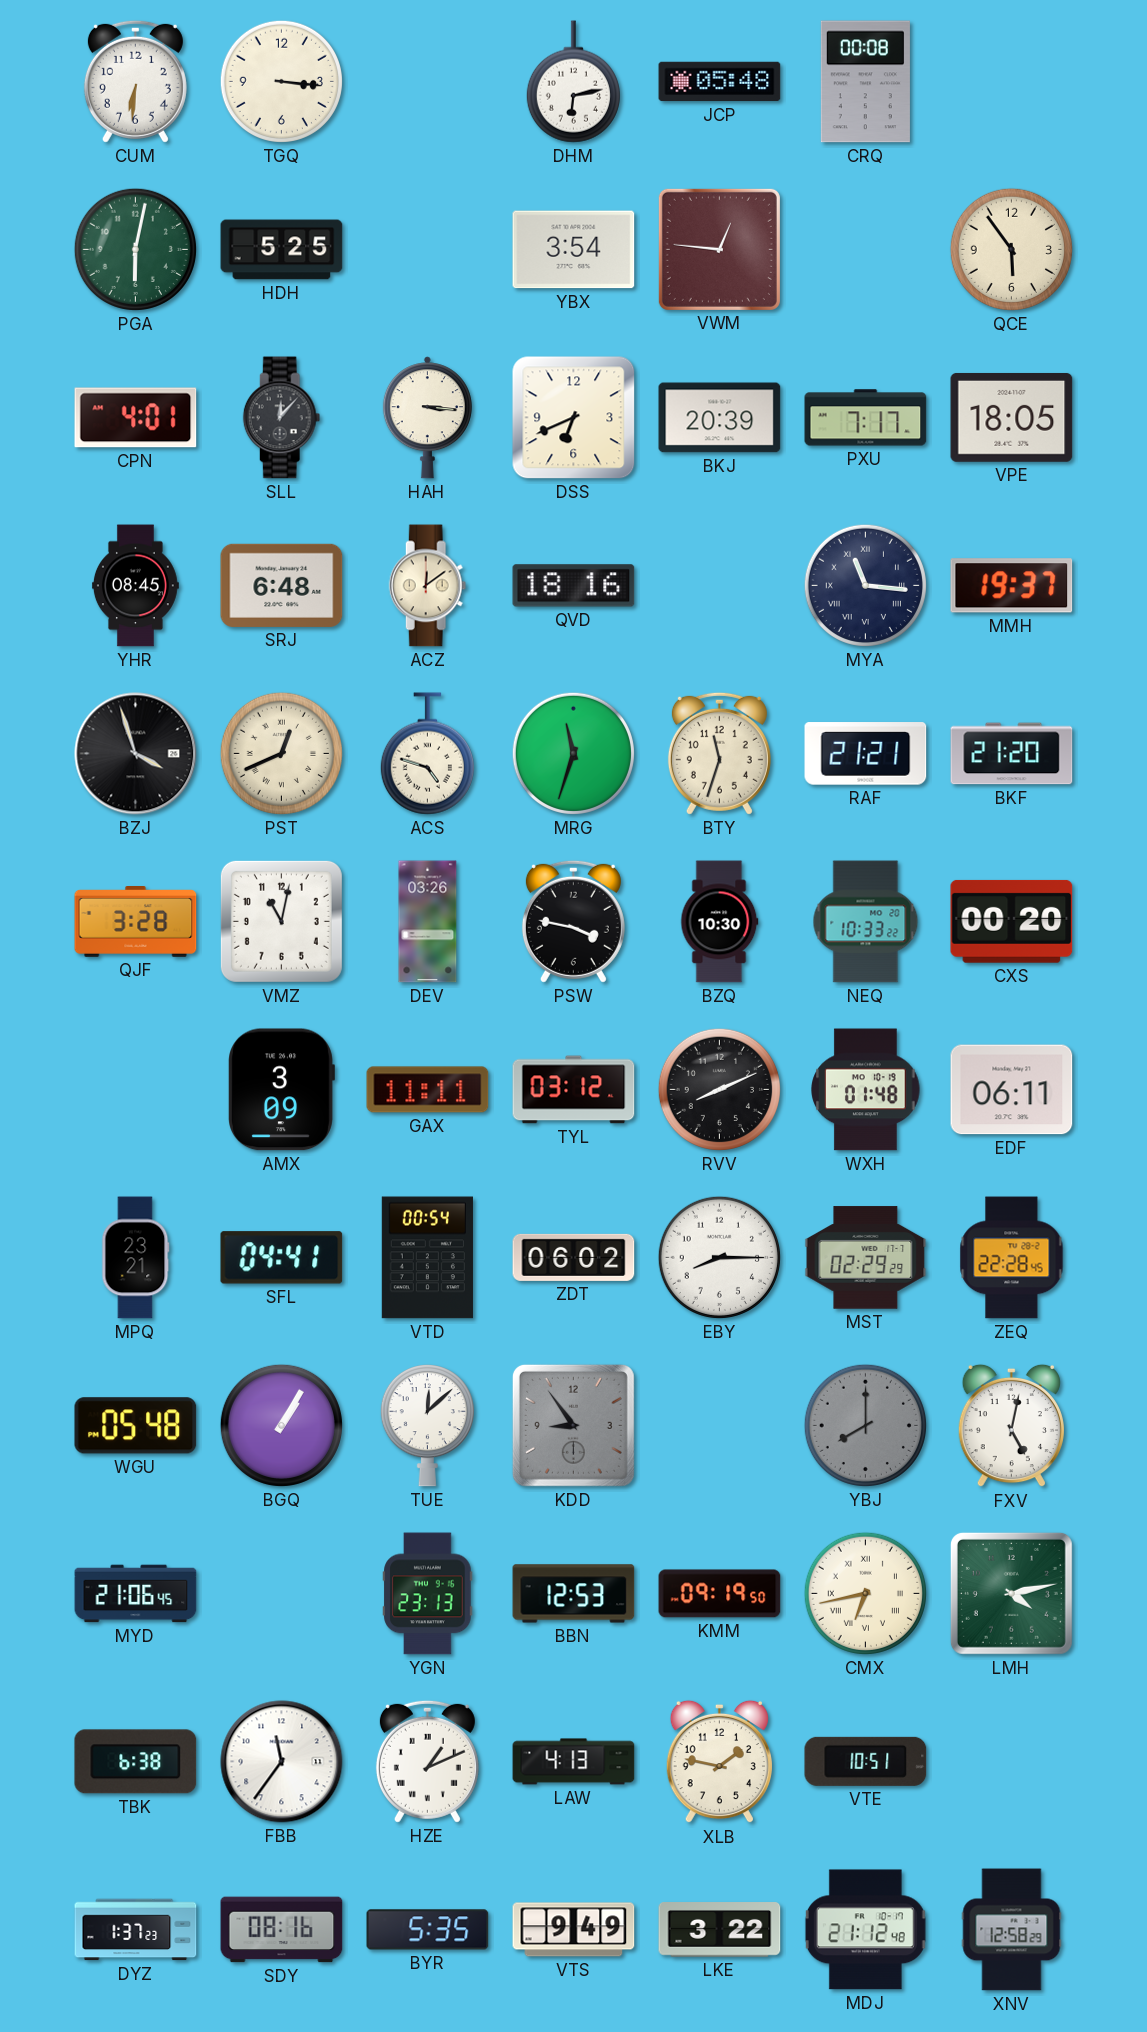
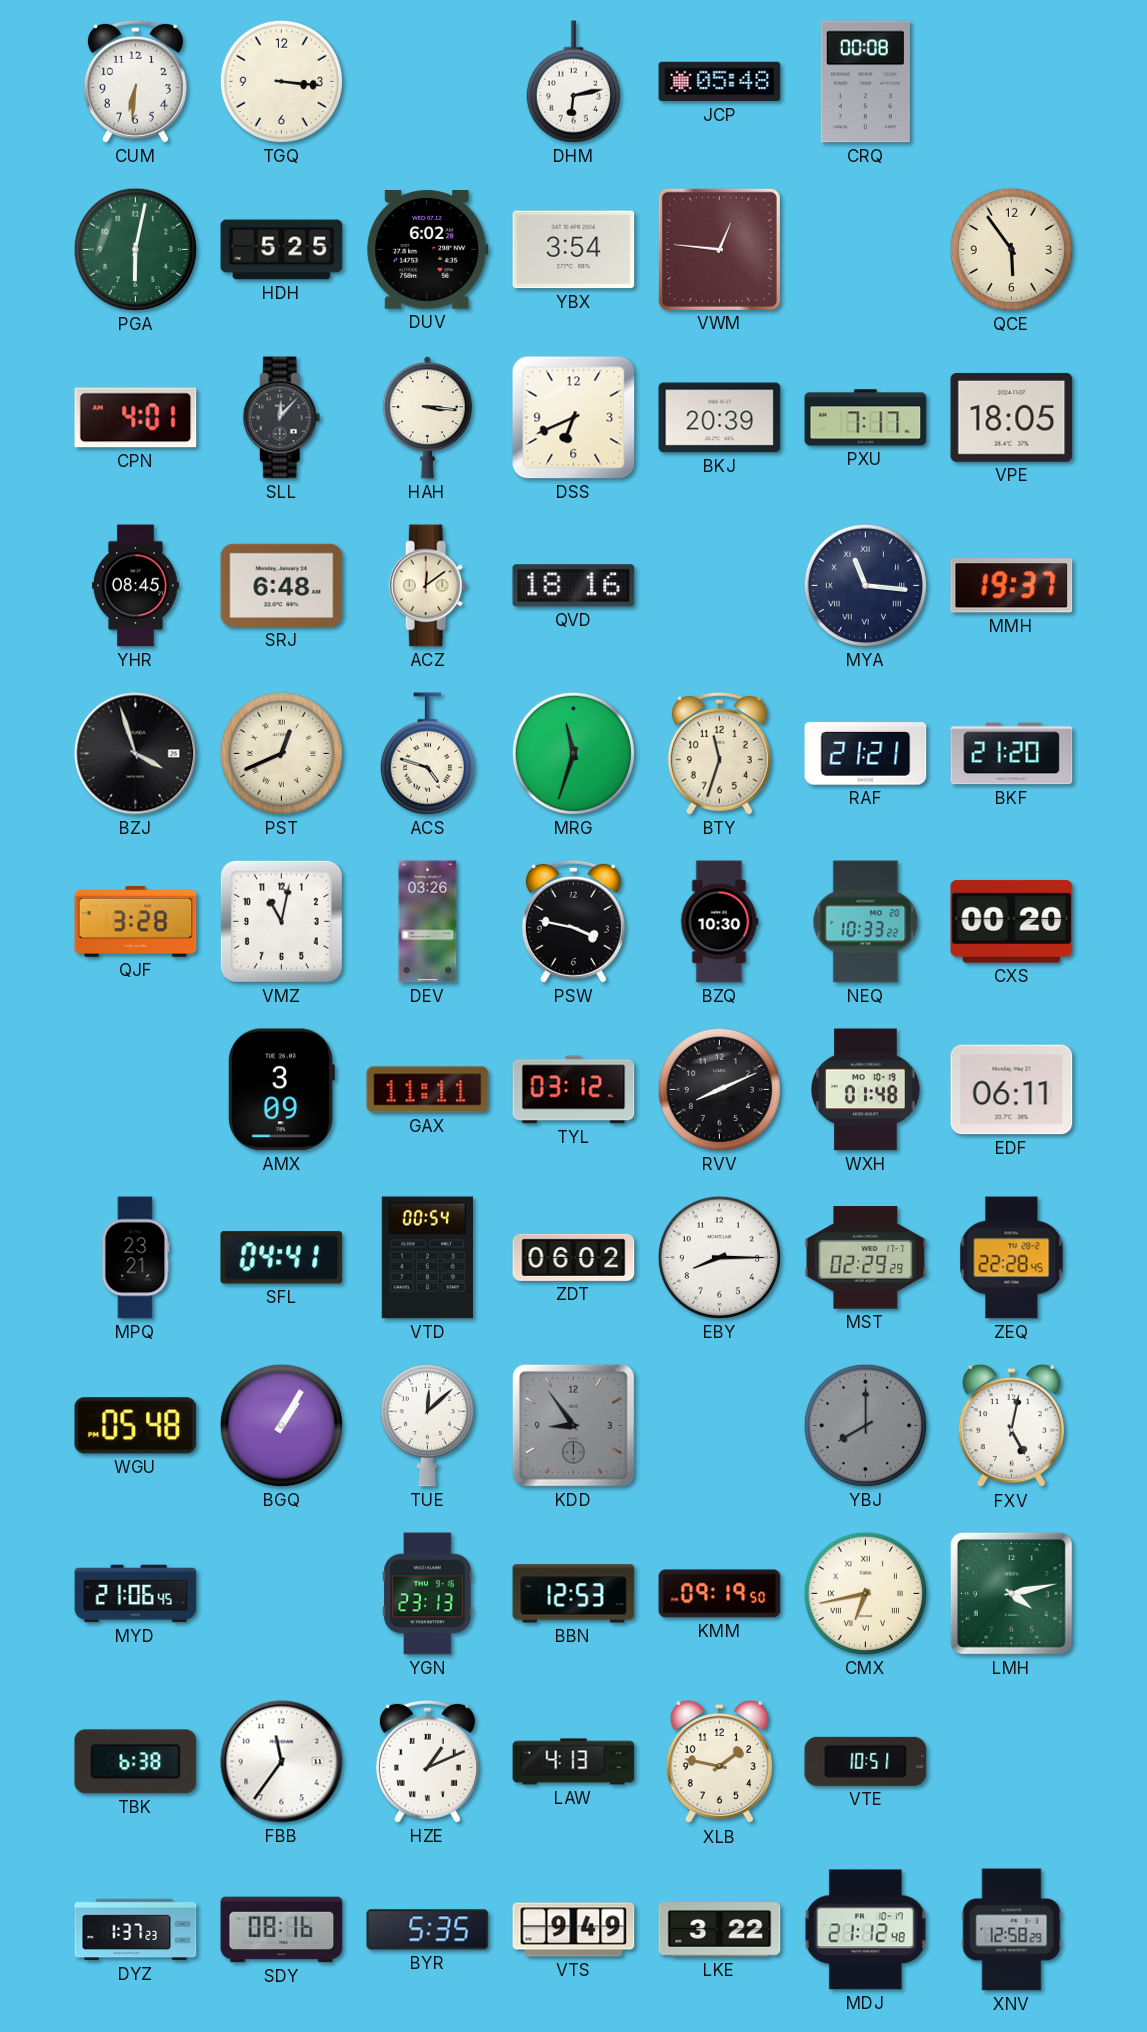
DUV: none -> 6:02 (428, 250)
